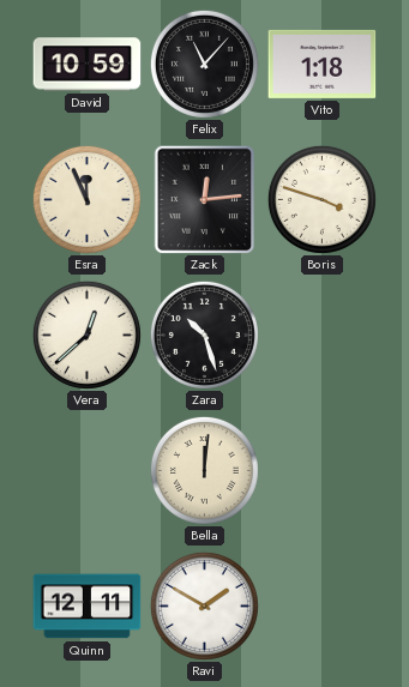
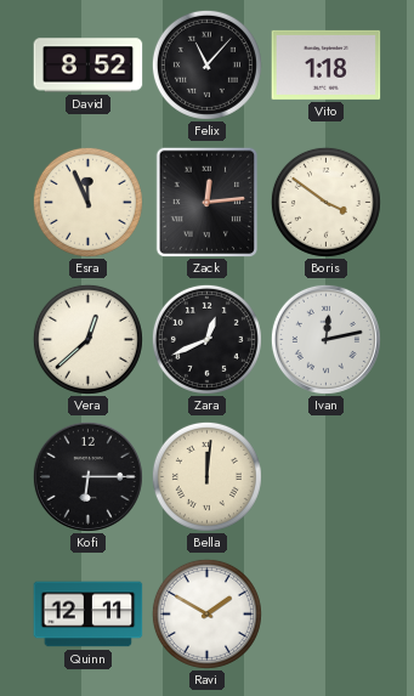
David: 10:59 -> 8:52 (89, 66)
Boris: 3:48 -> 3:51 (325, 202)
Zara: 10:27 -> 12:41 (206, 339)
Ivan: none -> 12:13 (325, 339)
Kofi: none -> 6:15 (87, 476)
